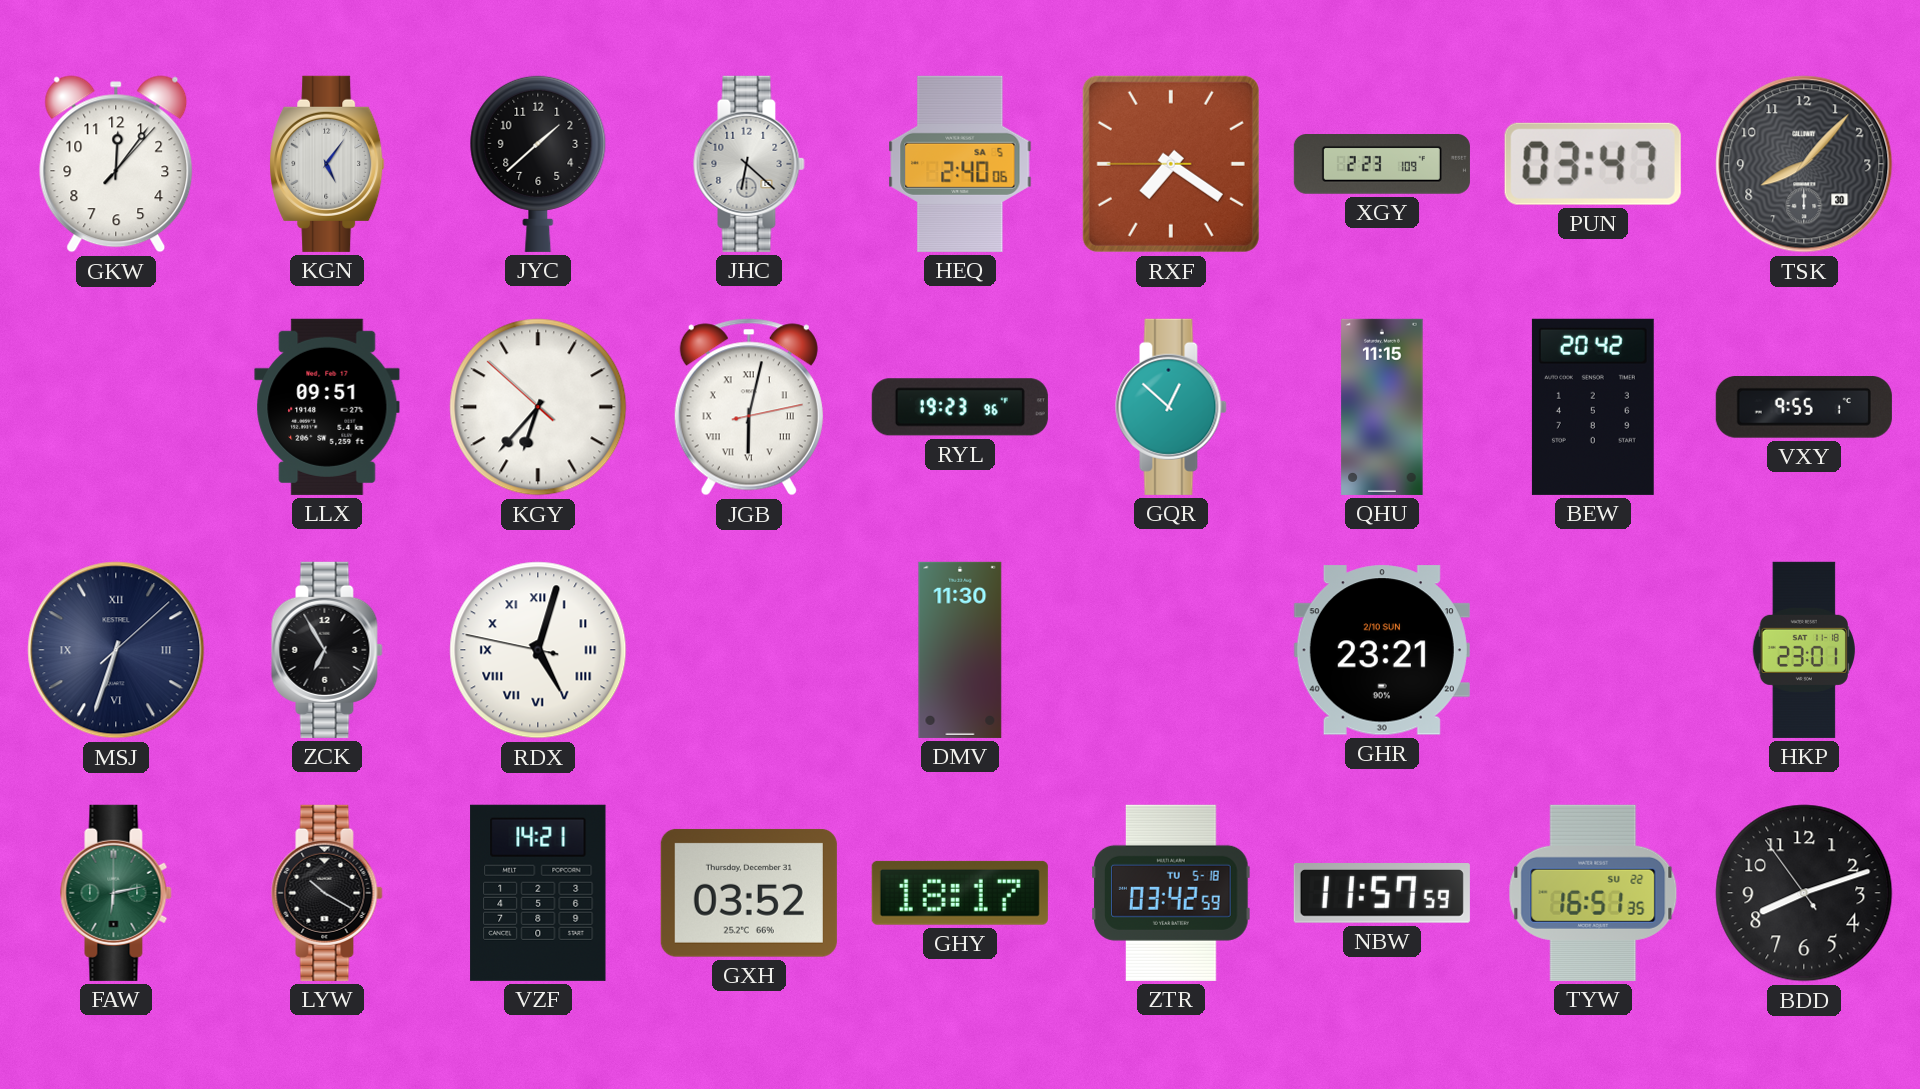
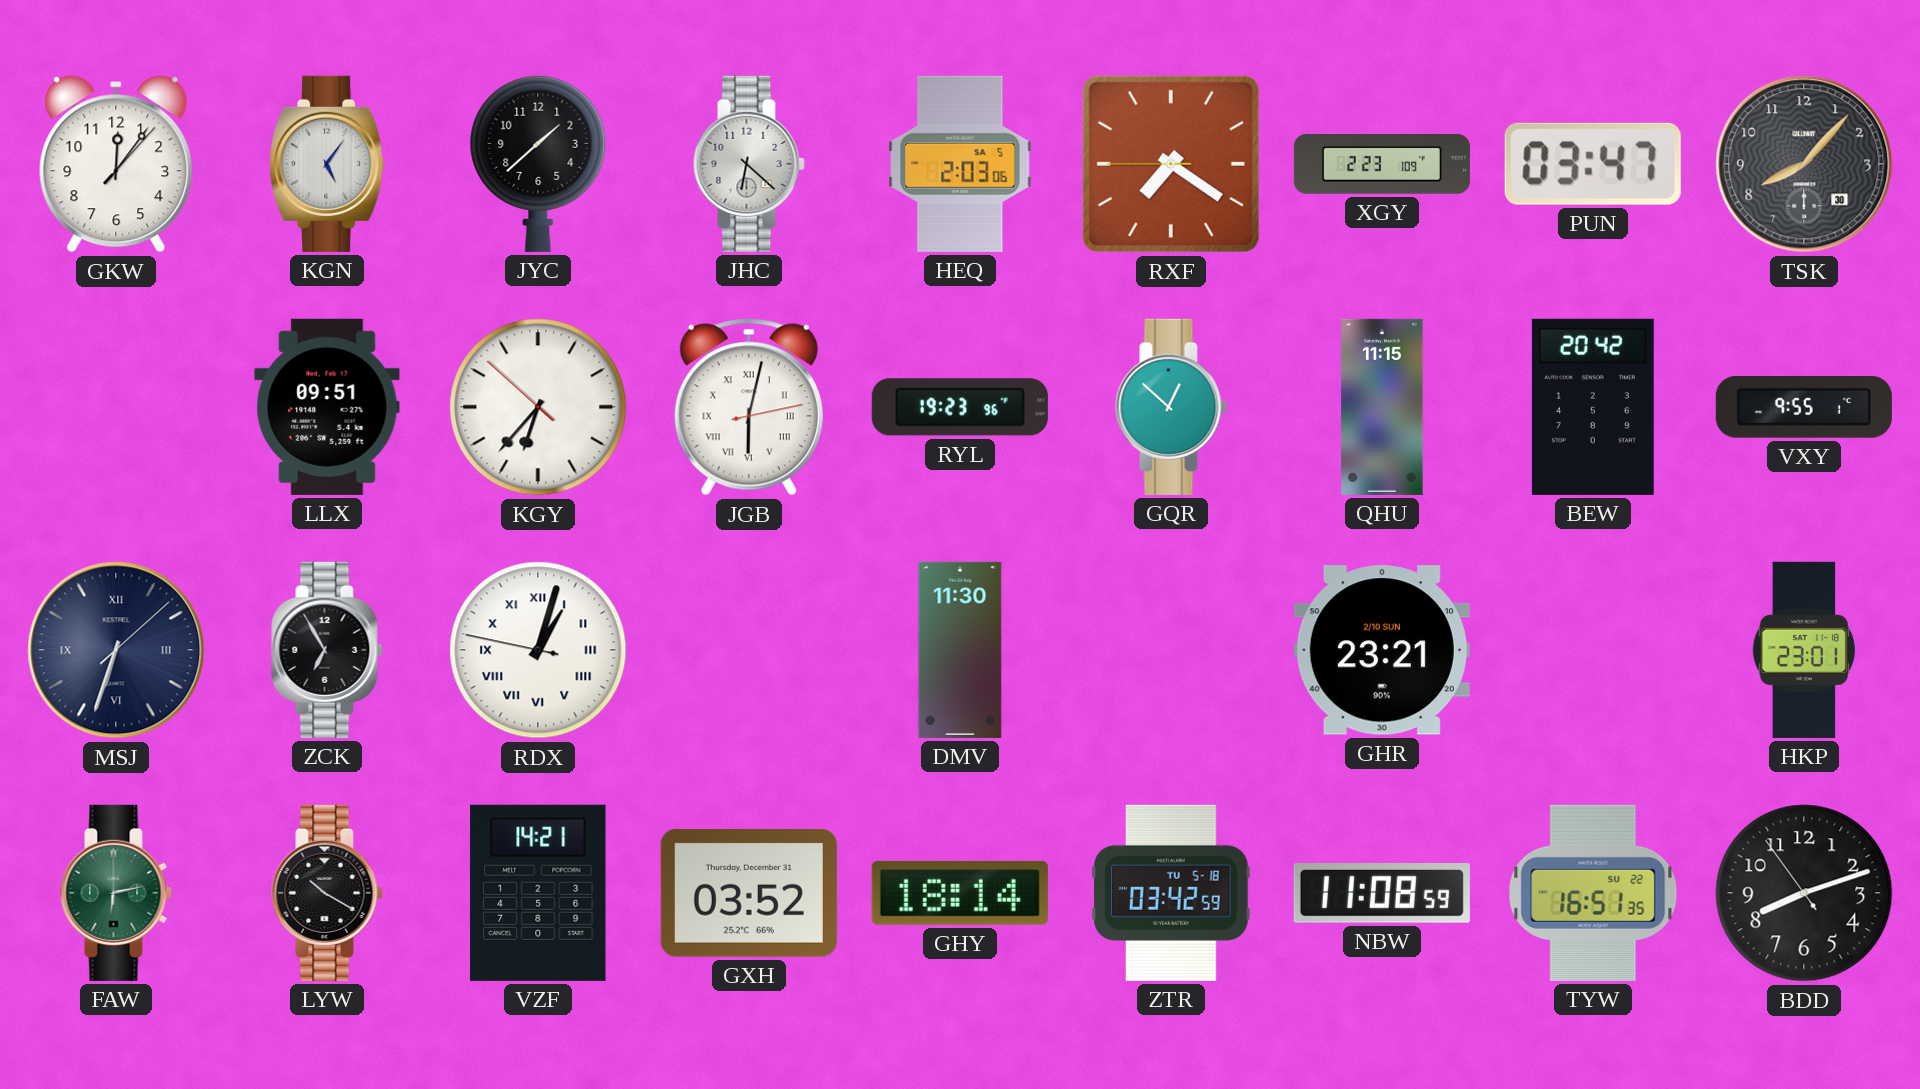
HEQ: 2:40 -> 2:03 (960, 164)
RDX: 5:02 -> 1:02 (538, 650)
GHY: 18:17 -> 18:14 (960, 893)
NBW: 11:57 -> 11:08 (1382, 893)
